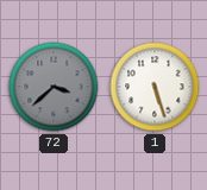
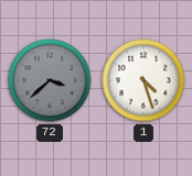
1: 5:27 -> 4:27 (143, 80)
